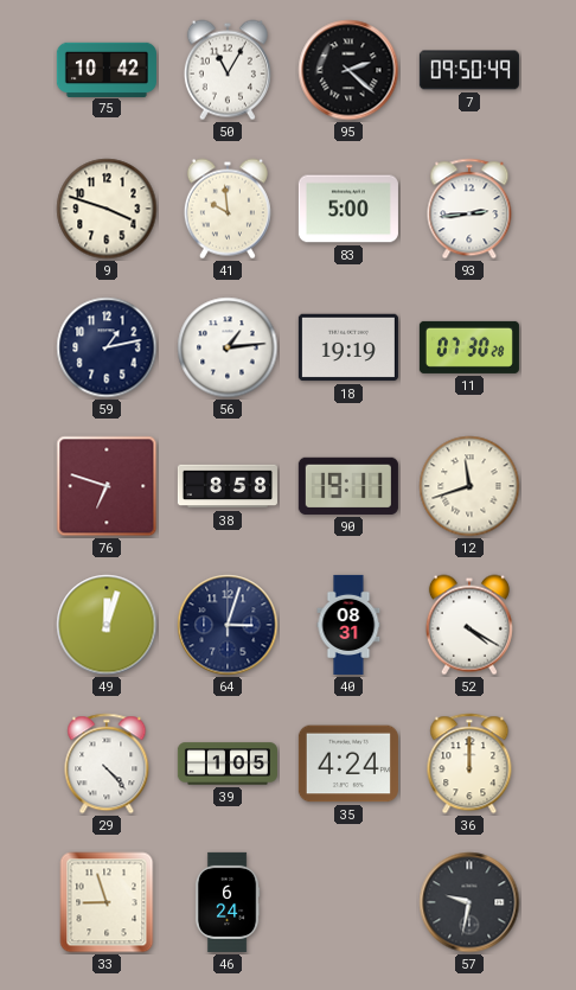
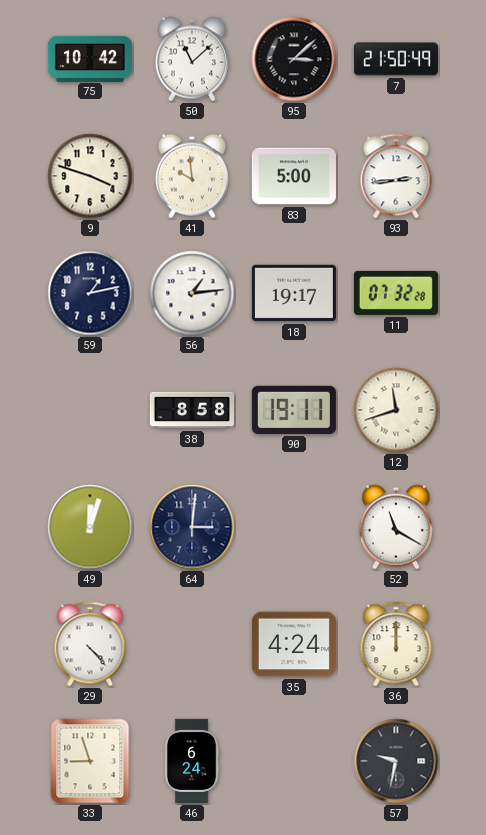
50: 11:05 -> 11:08 (192, 59)
95: 2:22 -> 3:08 (294, 59)
7: 09:50 -> 21:50 (396, 59)
18: 19:19 -> 19:17 (294, 293)
11: 07:30 -> 07:32 (396, 293)
76: 6:48 -> none (107, 486)
64: 3:03 -> 3:01 (192, 527)
40: 08:31 -> none (348, 625)
52: 4:20 -> 11:20 (396, 527)
39: 1:05 -> none (228, 764)
